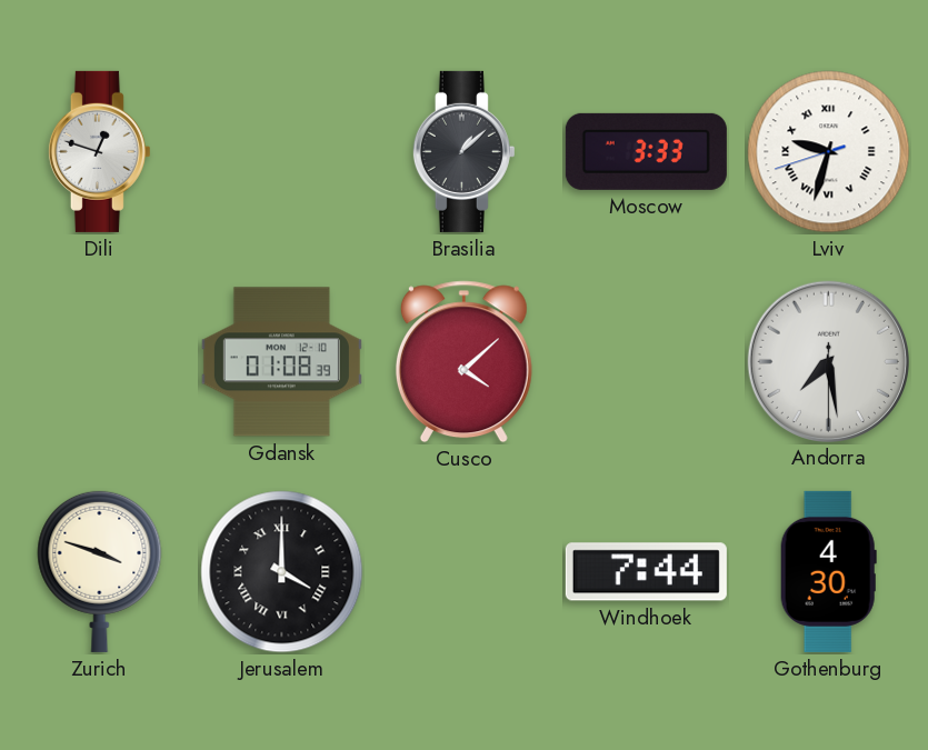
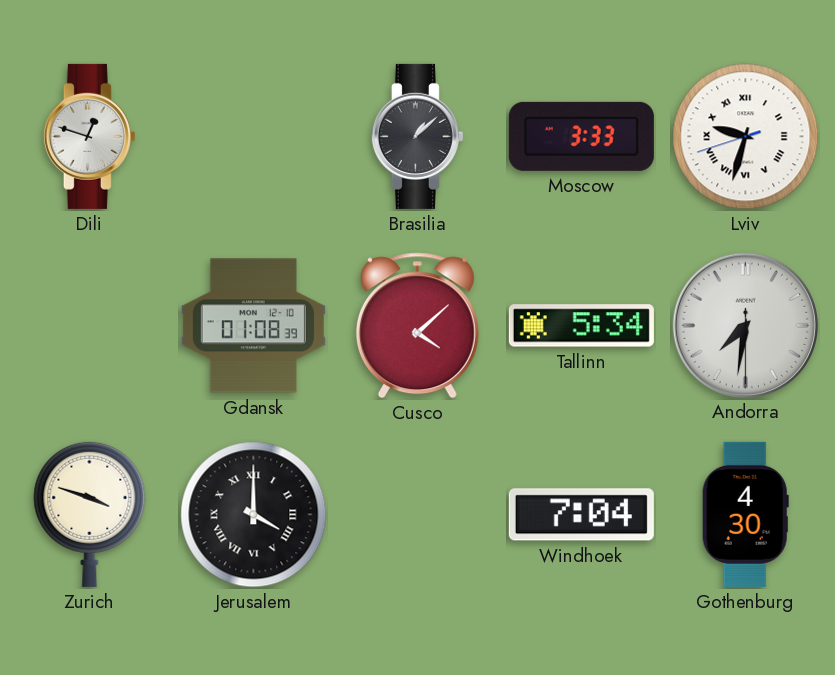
Tallinn: none -> 5:34 (581, 326)
Andorra: 7:28 -> 7:31 (745, 325)
Windhoek: 7:44 -> 7:04 (581, 515)
